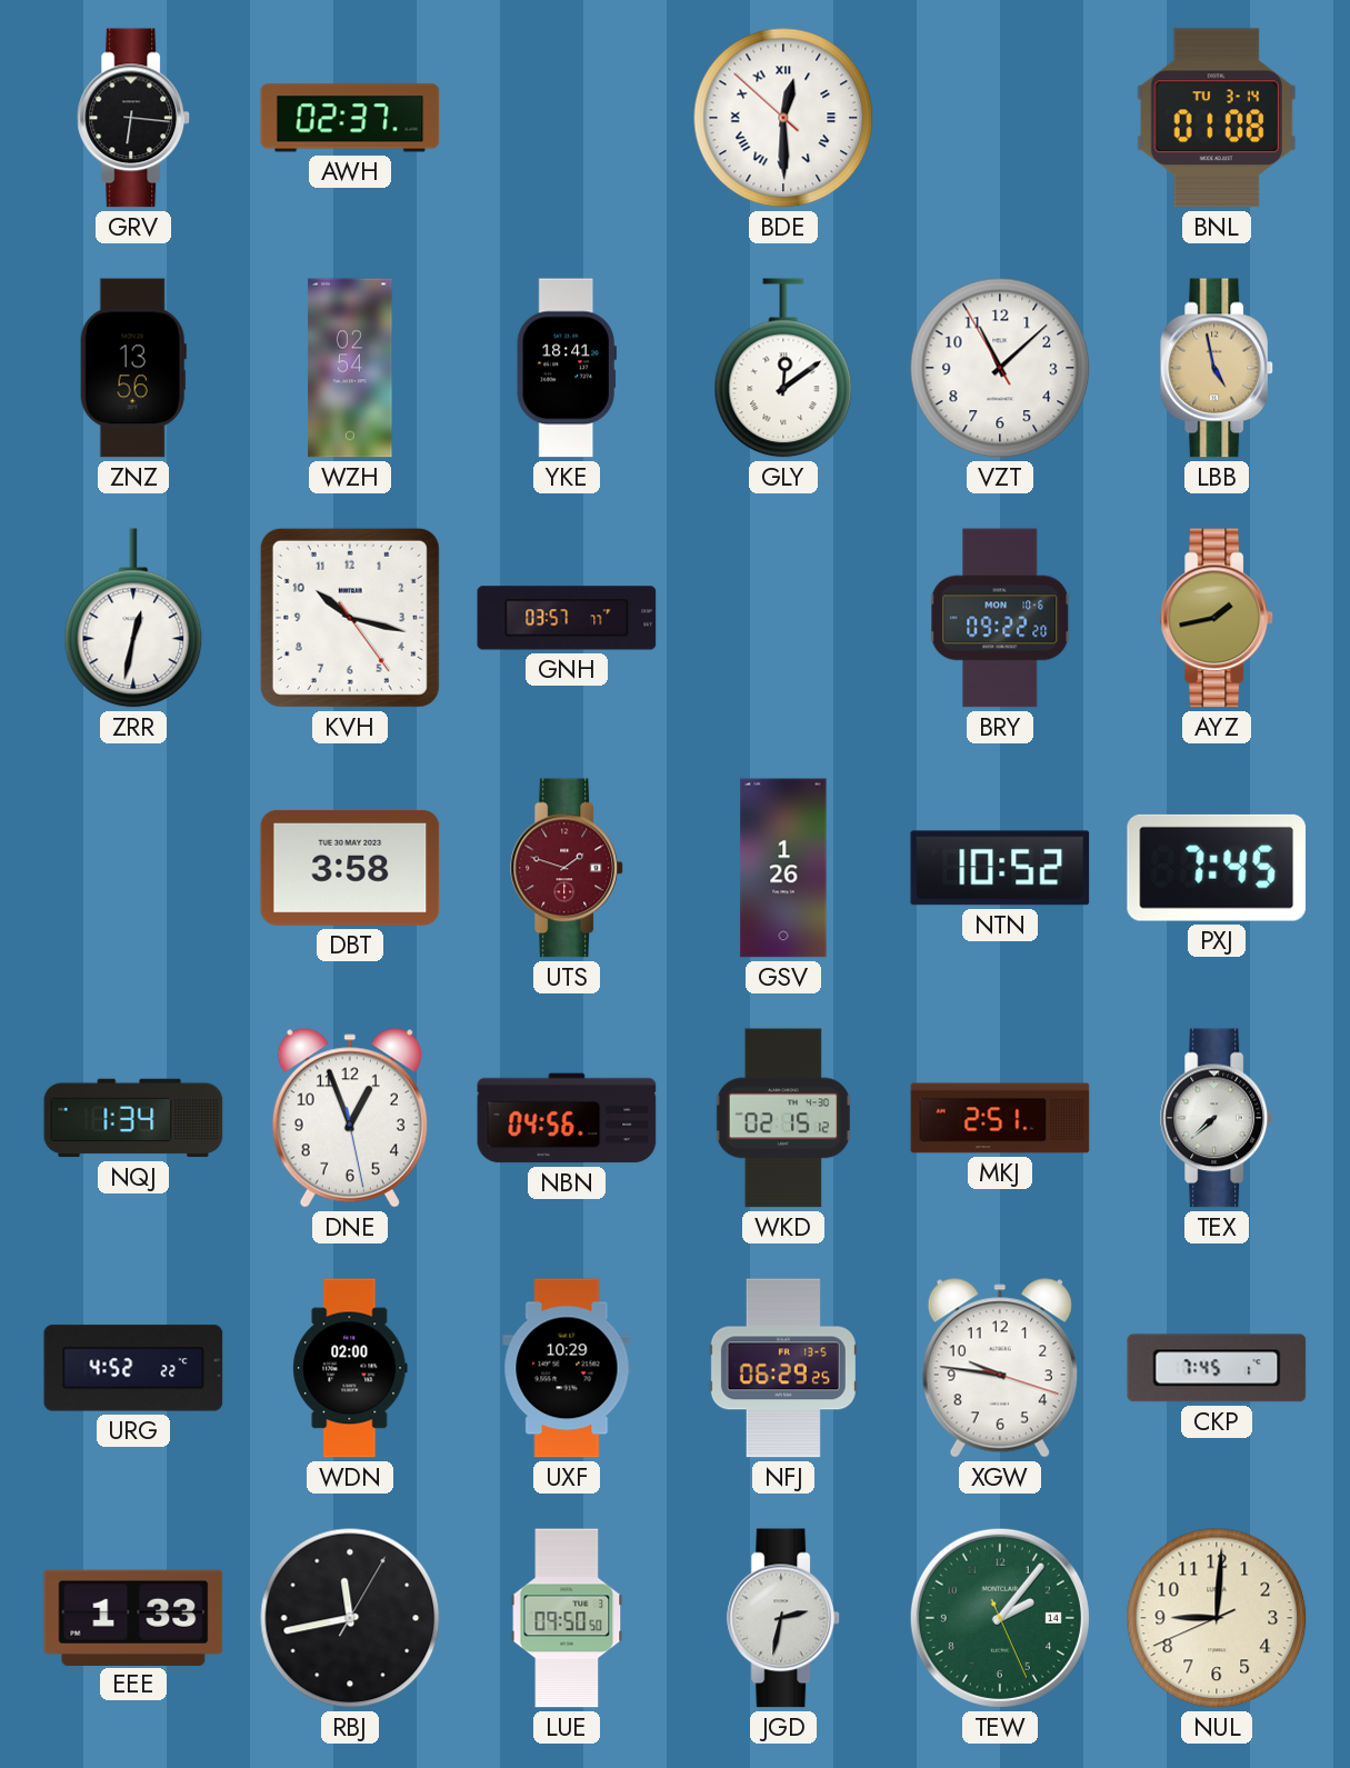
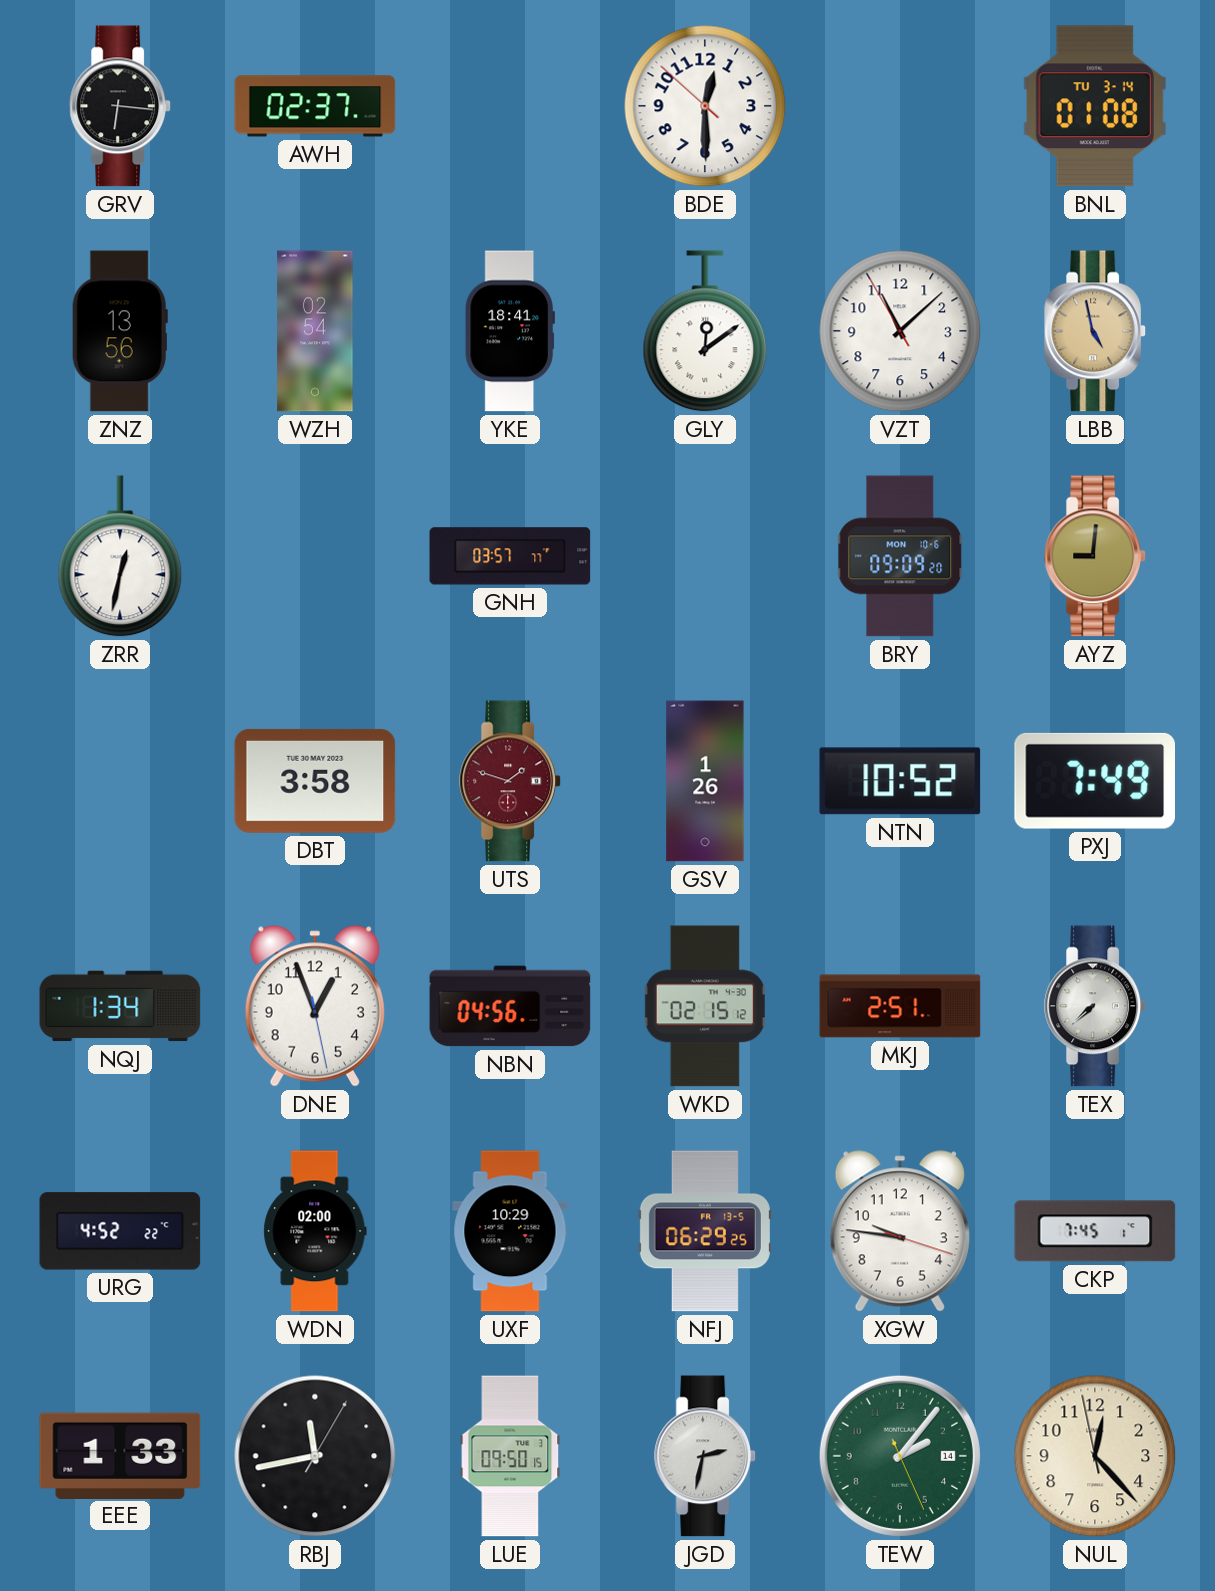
BDE numerals: Roman -> Arabic (705, 106)
KVH: 10:17 -> none (350, 618)
BRY: 09:22 -> 09:09 (900, 556)
AYZ: 1:43 -> 9:01 (1096, 556)
PXJ: 7:45 -> 7:49 (1094, 781)
LUE: 09:50:50 -> 09:50:15 (510, 1456)
NUL: 9:00 -> 12:22 (1095, 1456)
